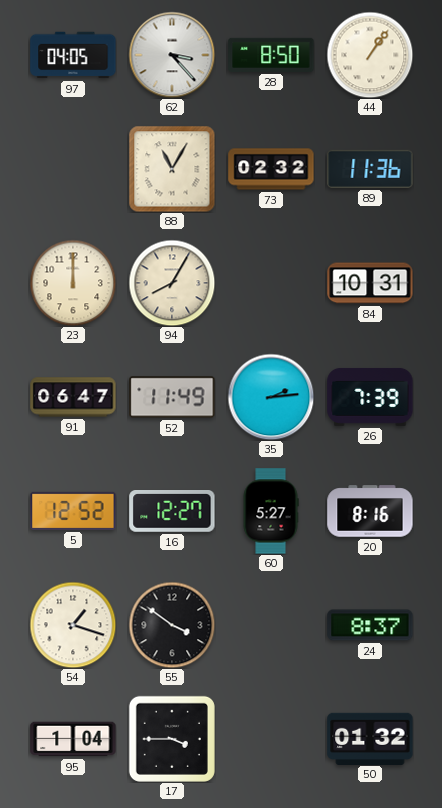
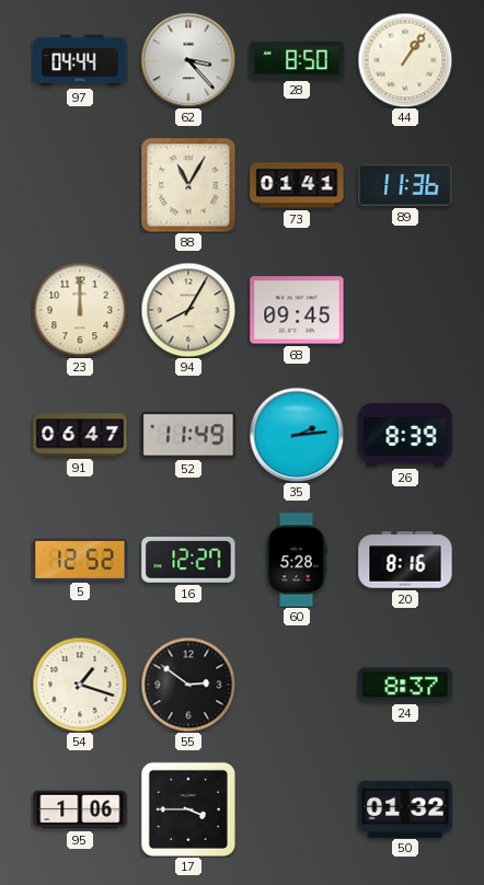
97: 04:05 -> 04:44 (80, 60)
73: 02:32 -> 01:41 (297, 185)
68: none -> 09:45 (297, 310)
84: 10:31 -> none (370, 283)
26: 7:39 -> 8:39 (405, 435)
60: 5:27 -> 5:28 (297, 560)
55: 3:51 -> 2:51 (188, 685)
95: 1:04 -> 1:06 (80, 809)
